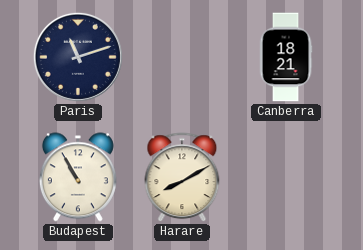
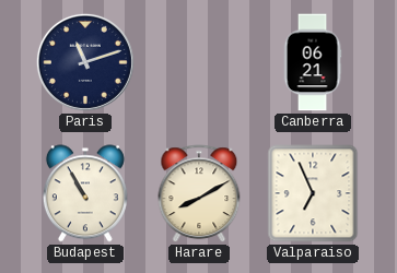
Canberra: 18:21 -> 06:21 (313, 62)
Valparaiso: none -> 6:56 (313, 193)
